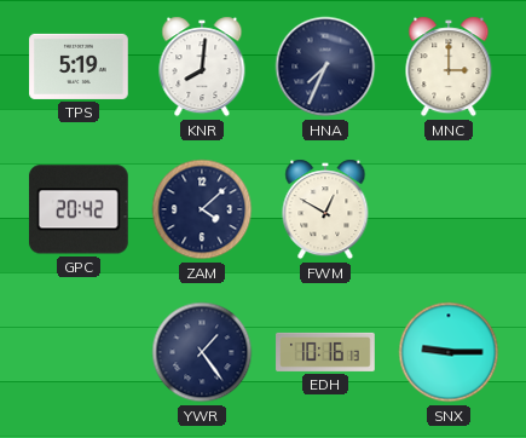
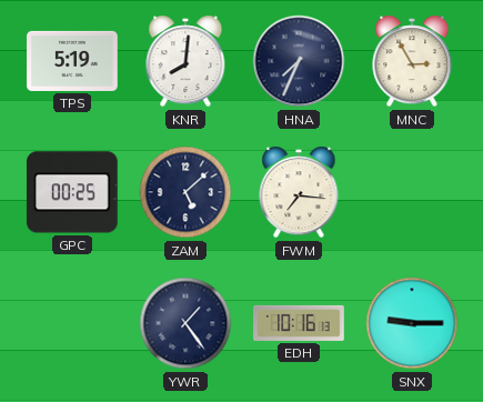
MNC: 3:00 -> 2:55 (412, 61)
GPC: 20:42 -> 00:25 (72, 192)
ZAM: 4:08 -> 5:08 (185, 192)
FWM: 12:50 -> 7:16 (299, 192)
